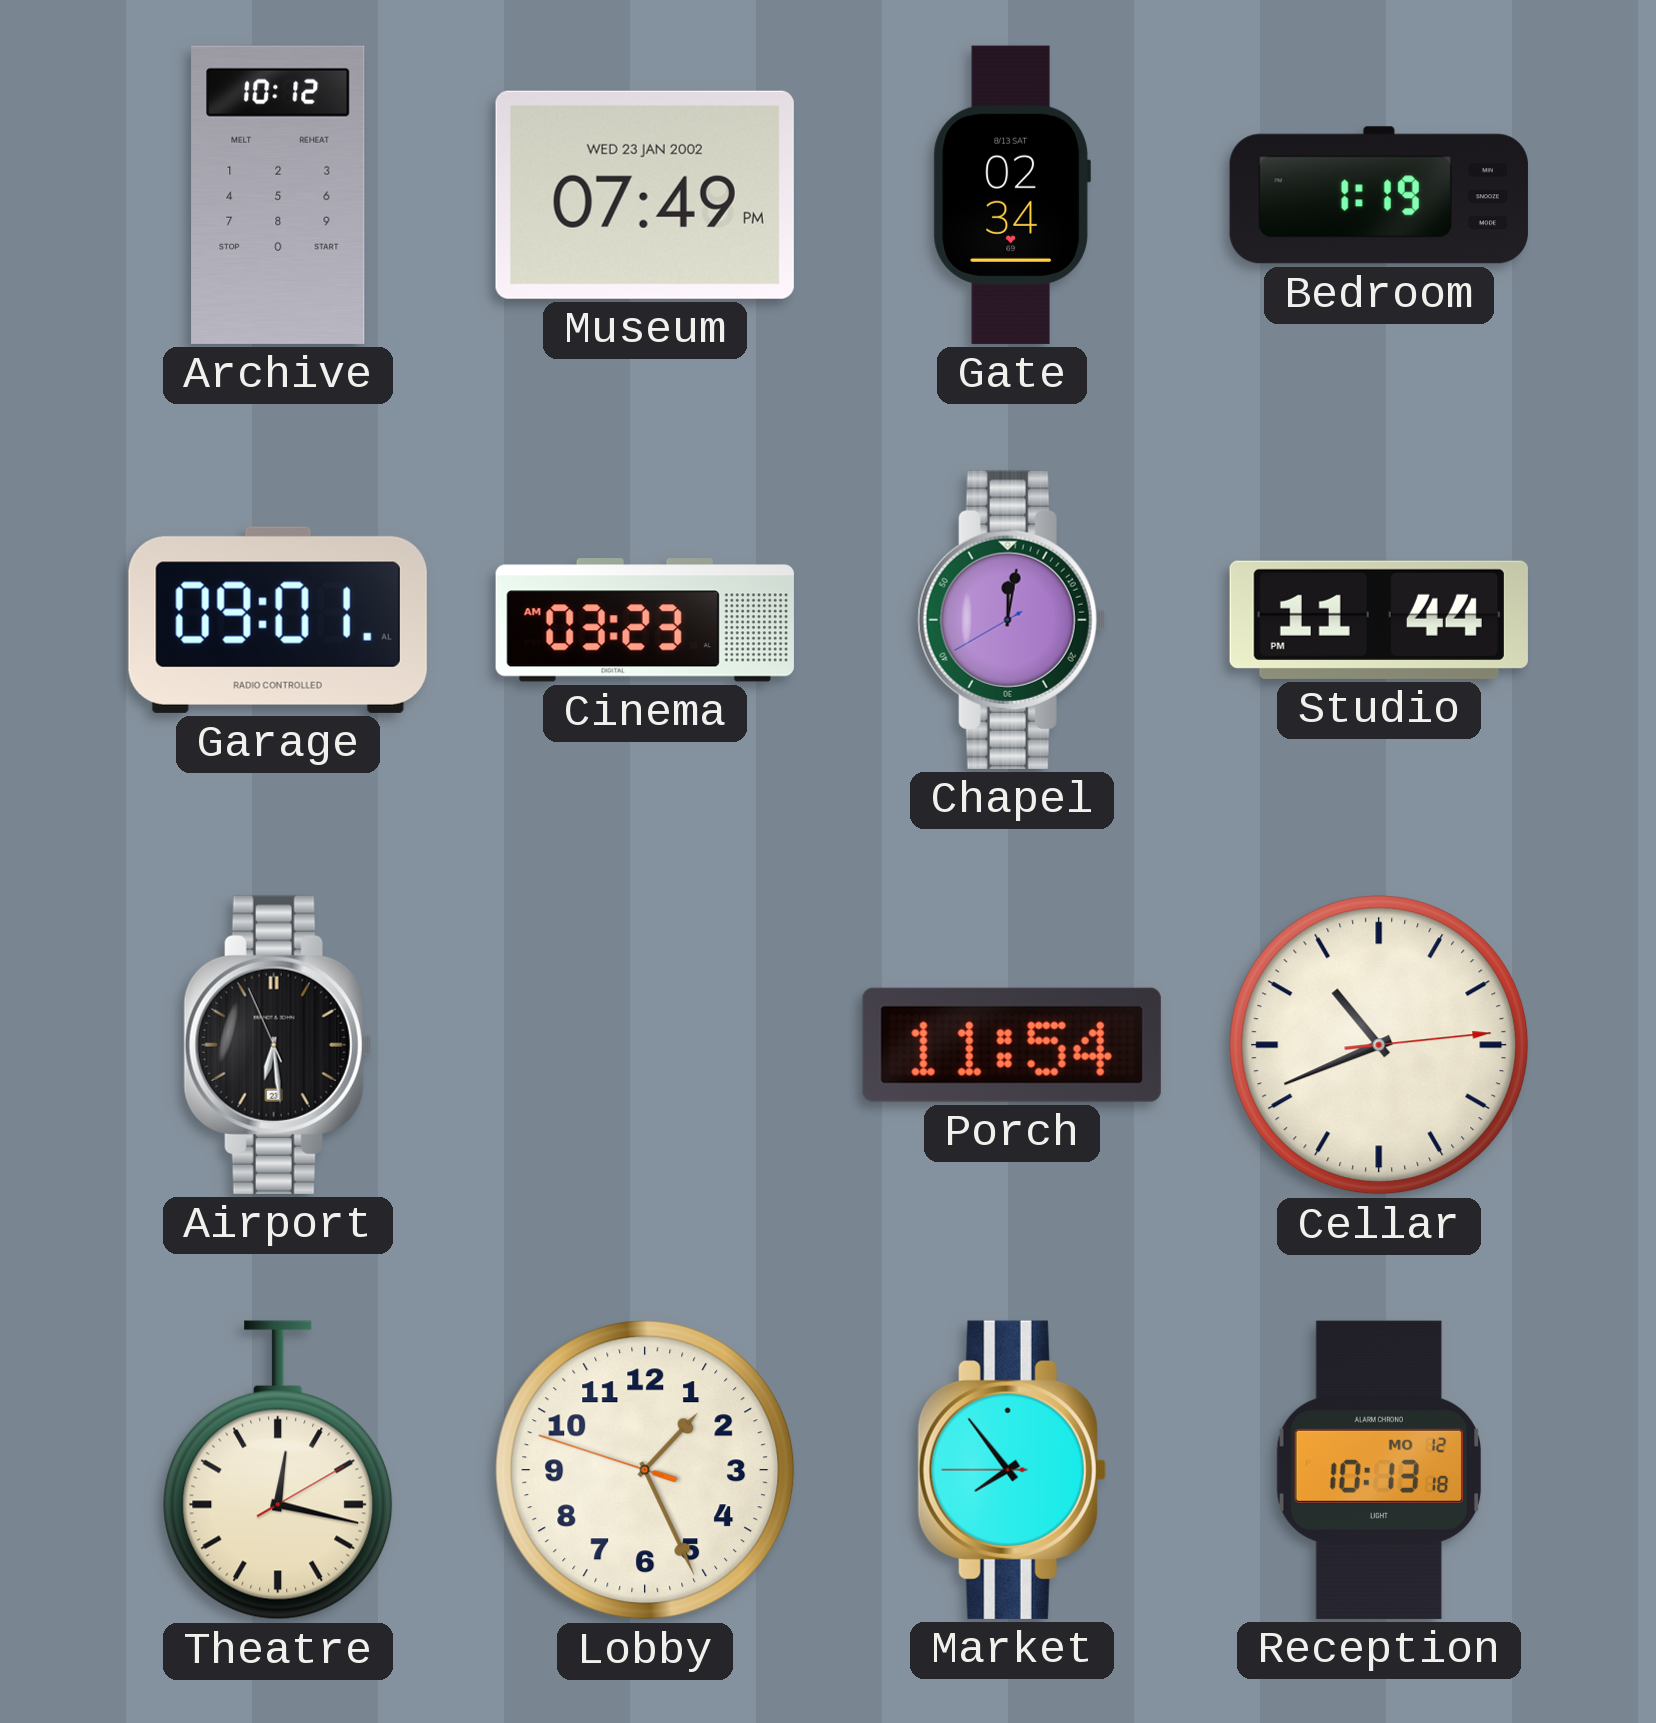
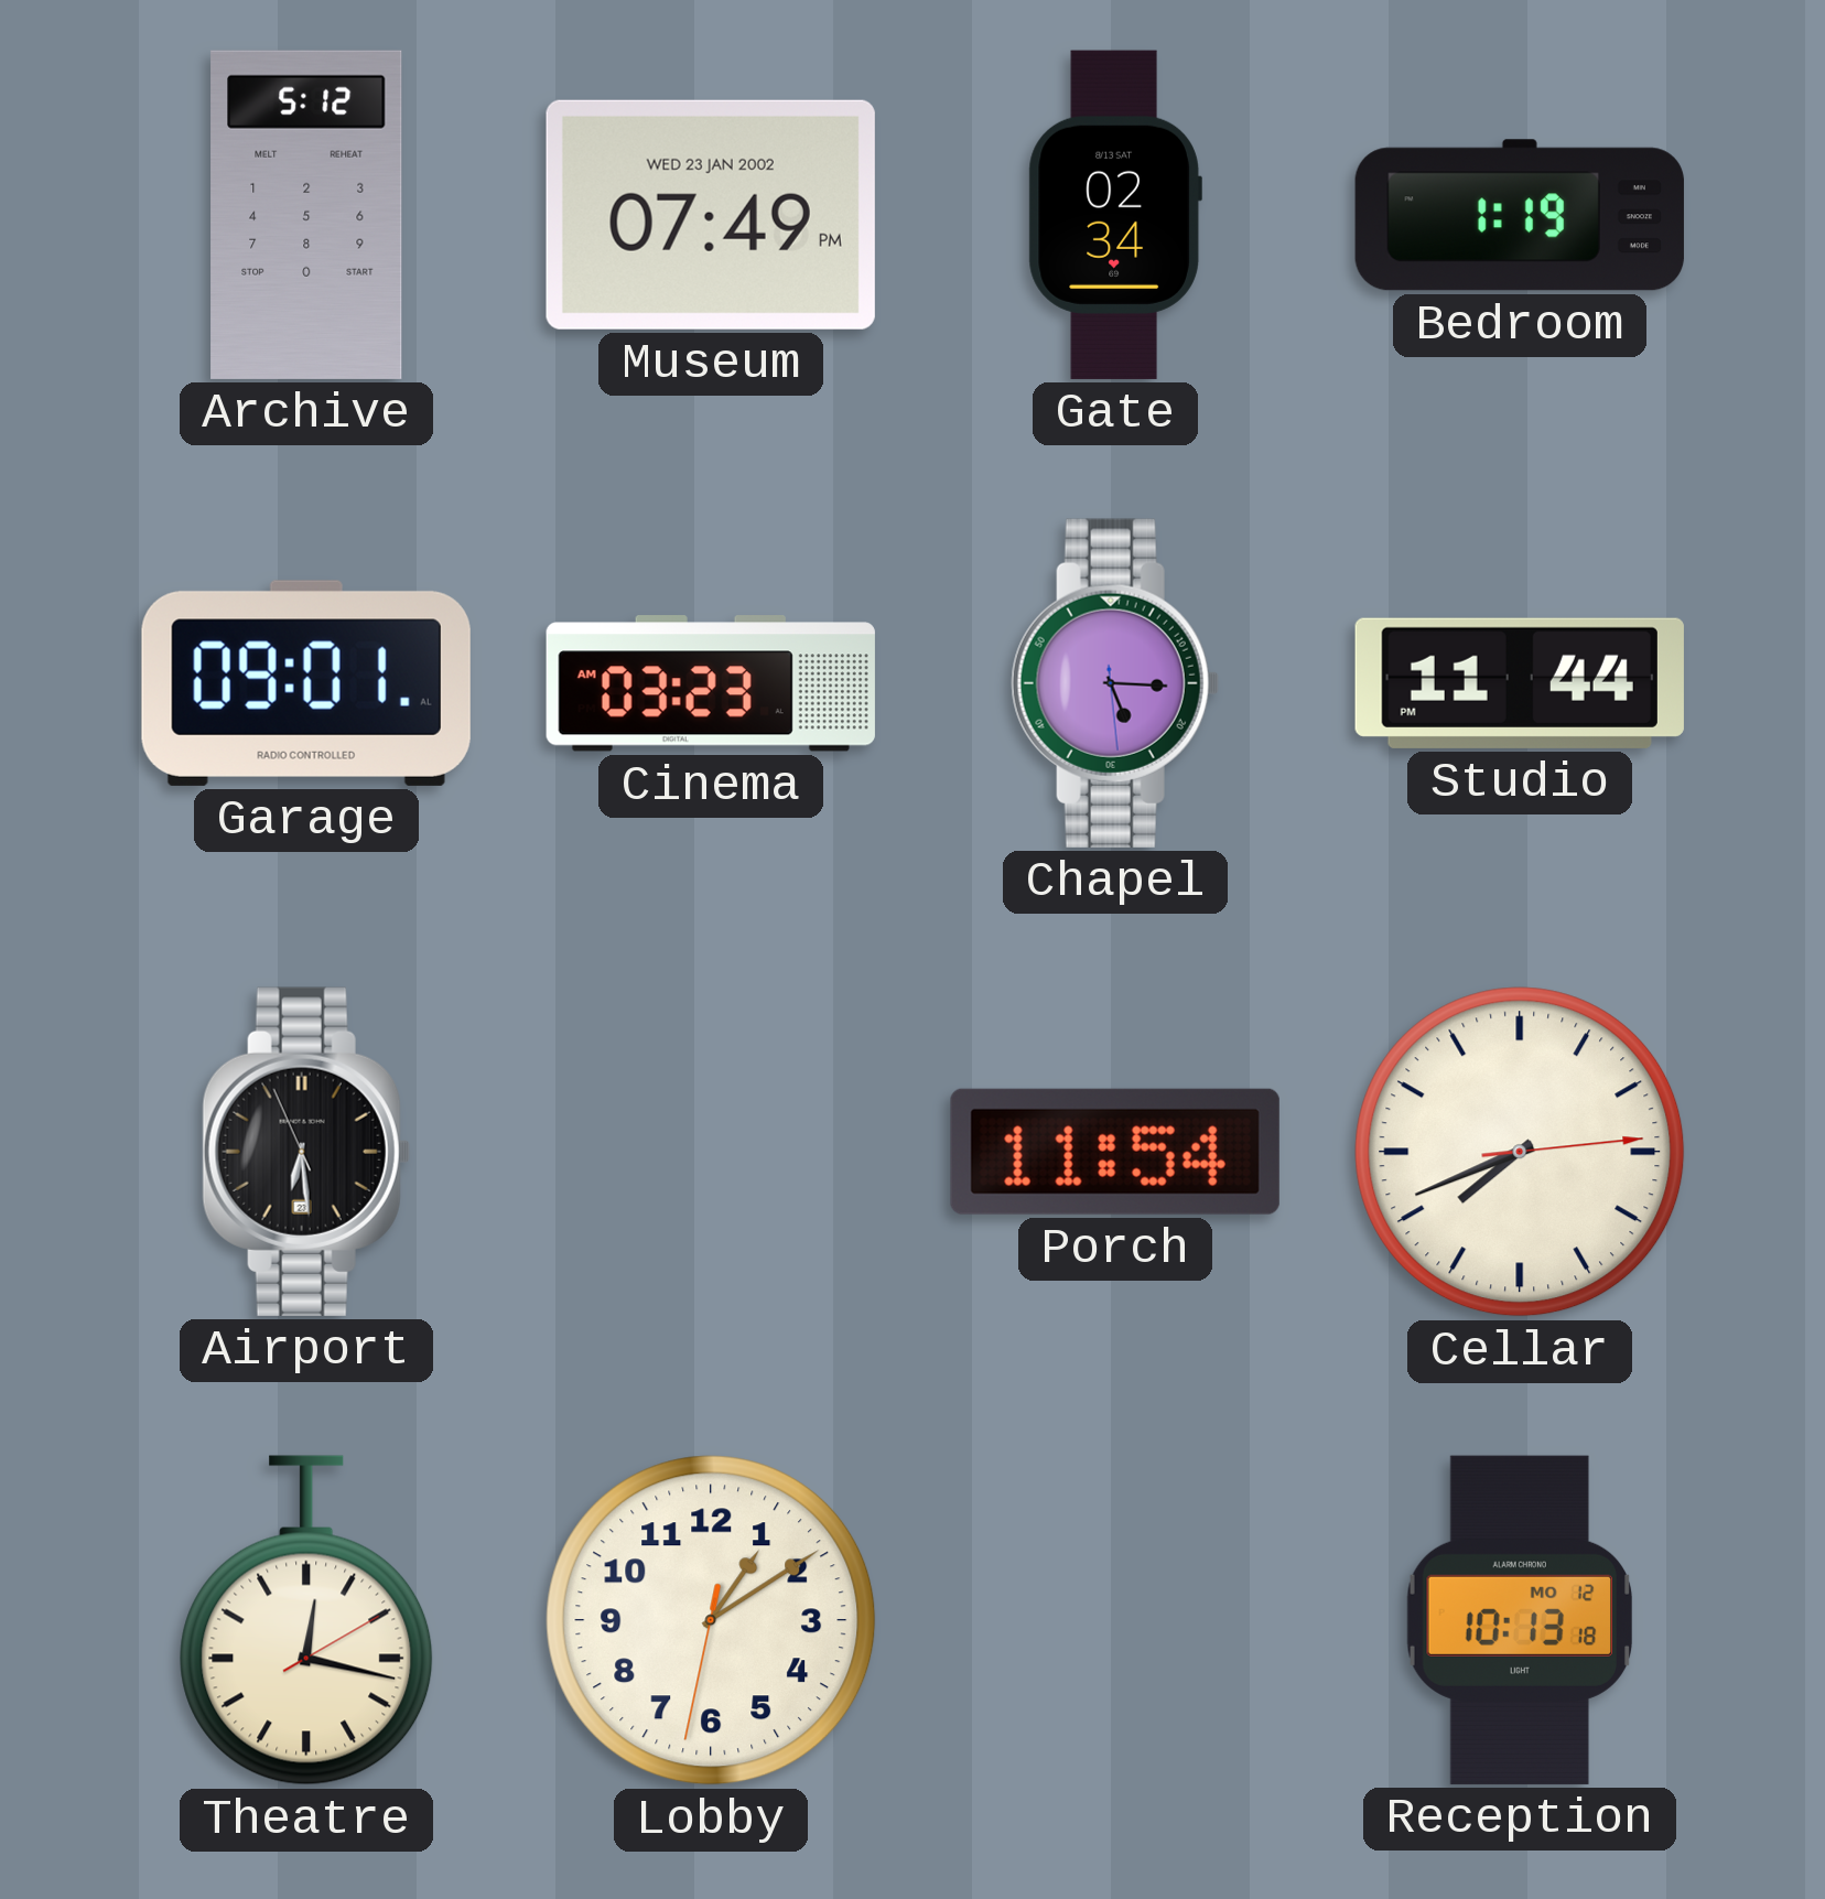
Archive: 10:12 -> 5:12 (306, 215)
Chapel: 12:01 -> 5:15 (1115, 683)
Cellar: 10:41 -> 7:41 (1520, 1152)
Lobby: 1:25 -> 1:09 (711, 1620)
Market: 7:53 -> none (1012, 1470)
